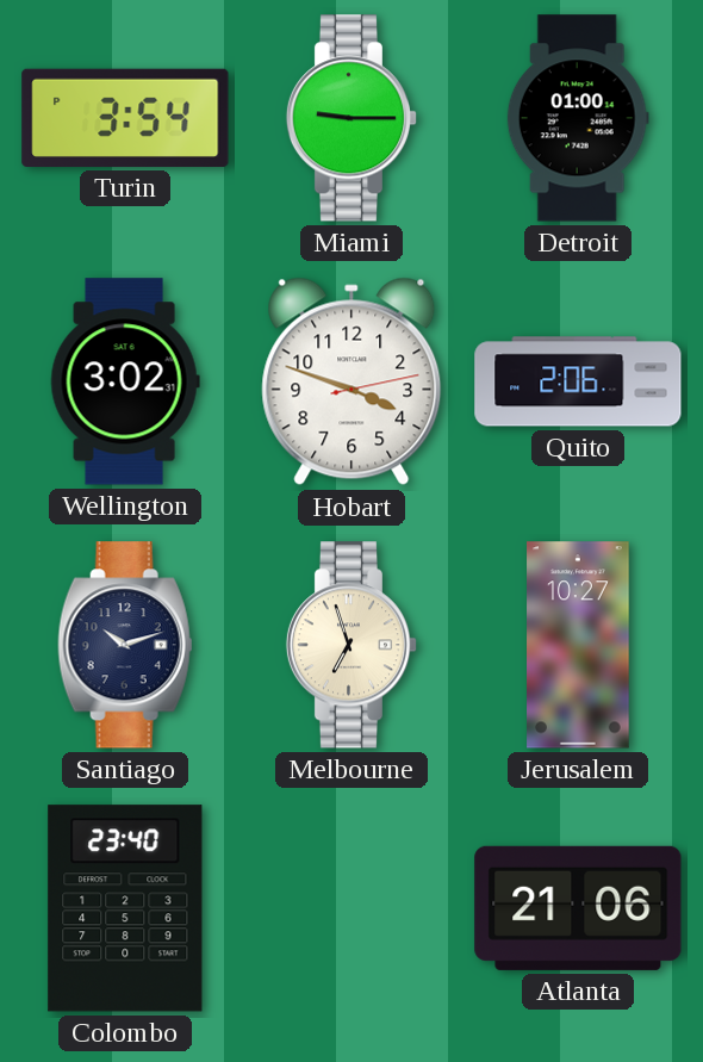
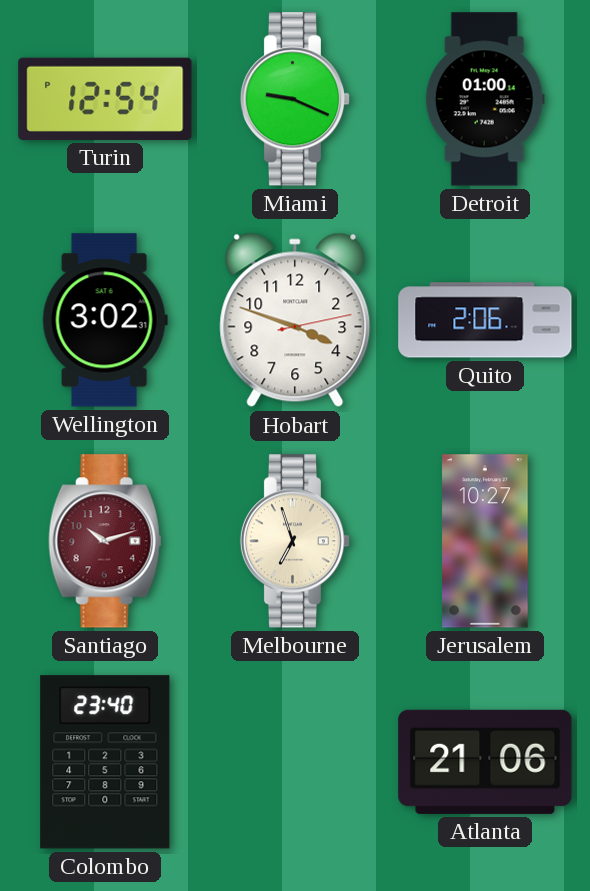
Turin: 3:54 -> 12:54 (105, 99)
Miami: 9:15 -> 9:19 (295, 99)
Santiago dial: navy -> burgundy (105, 541)
